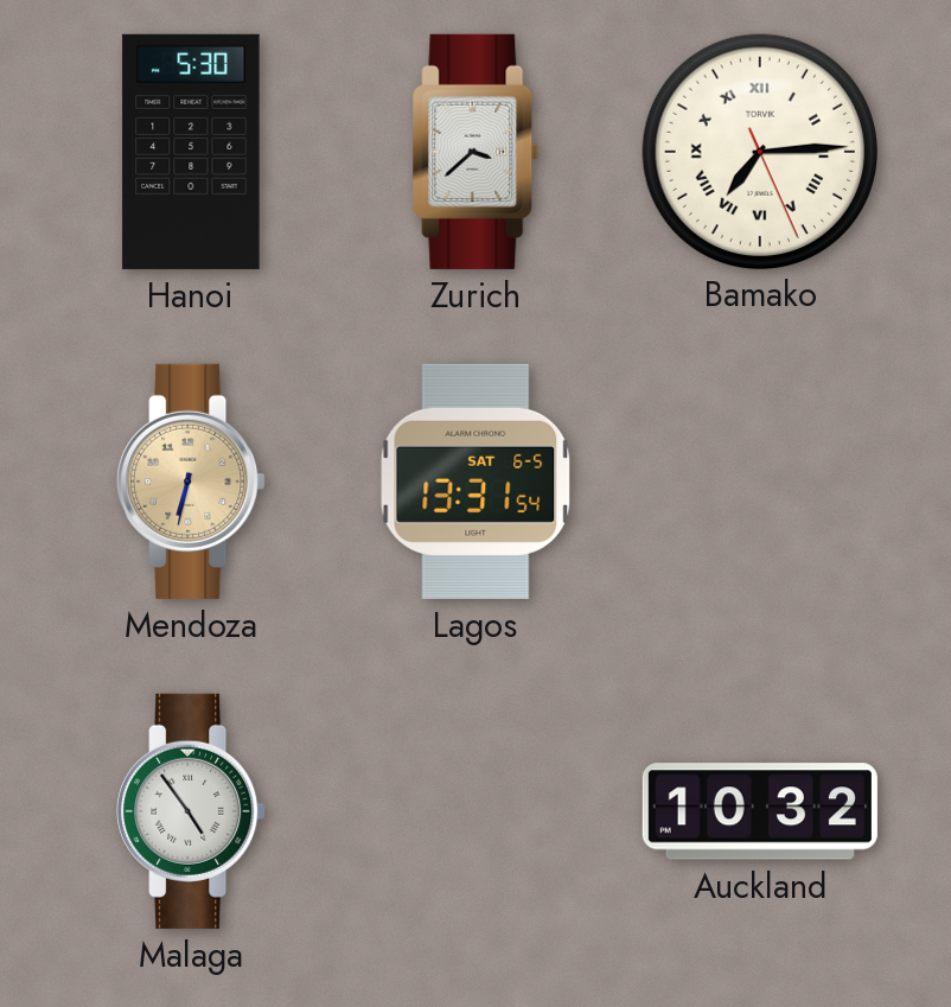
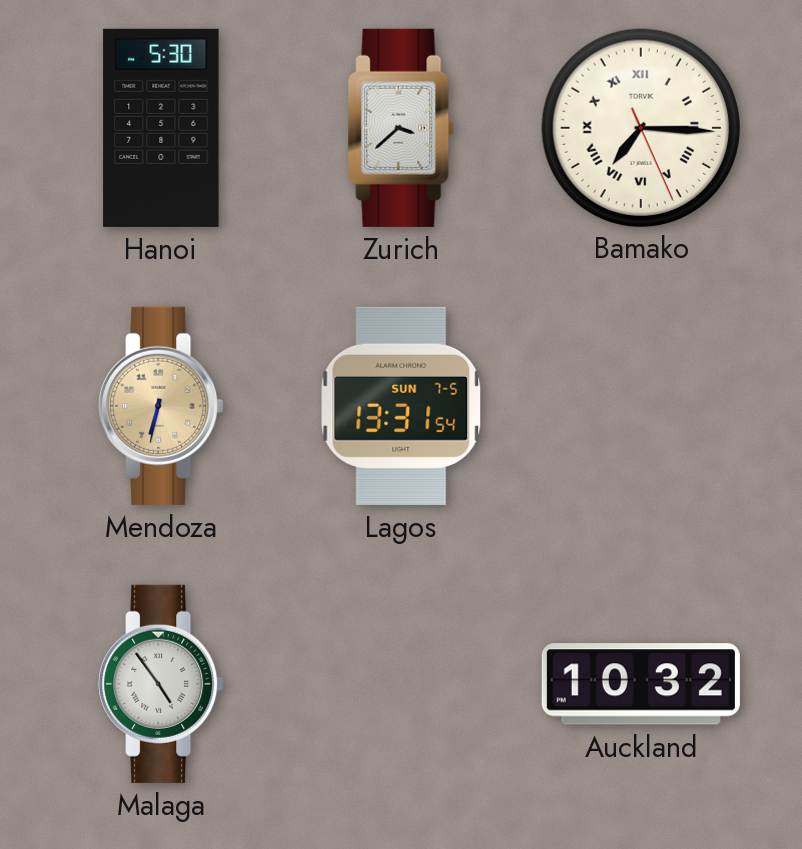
Bamako: 7:14 -> 7:15 (640, 127)
Lagos date: SAT 6-5 -> SUN 7-5 (401, 406)
